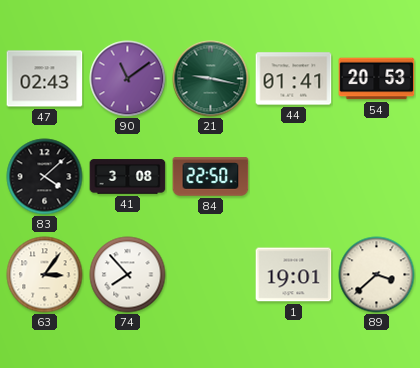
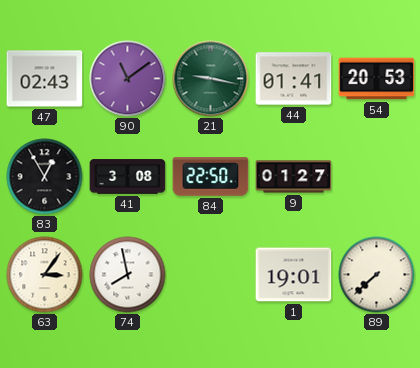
83: 4:08 -> 12:55 (45, 177)
9: none -> 01:27 (294, 177)
74: 7:53 -> 7:58 (128, 275)
89: 3:38 -> 7:38 (377, 275)
